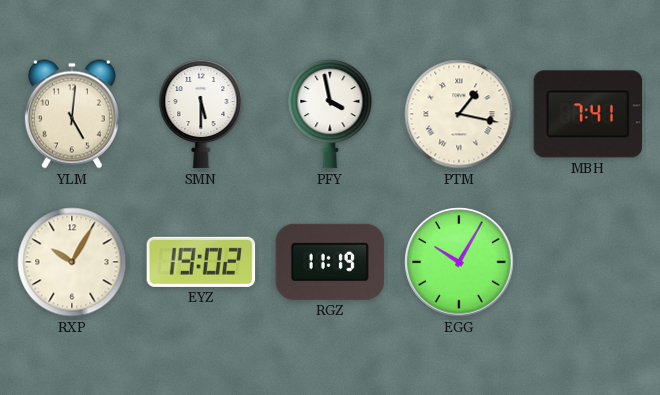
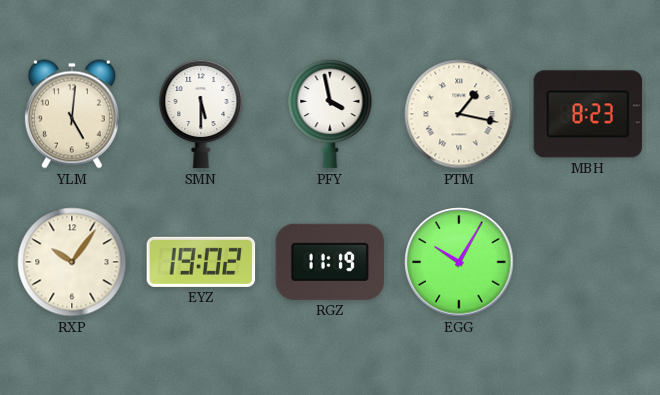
MBH: 7:41 -> 8:23 (588, 114)
RXP: 10:05 -> 10:06 (72, 262)
